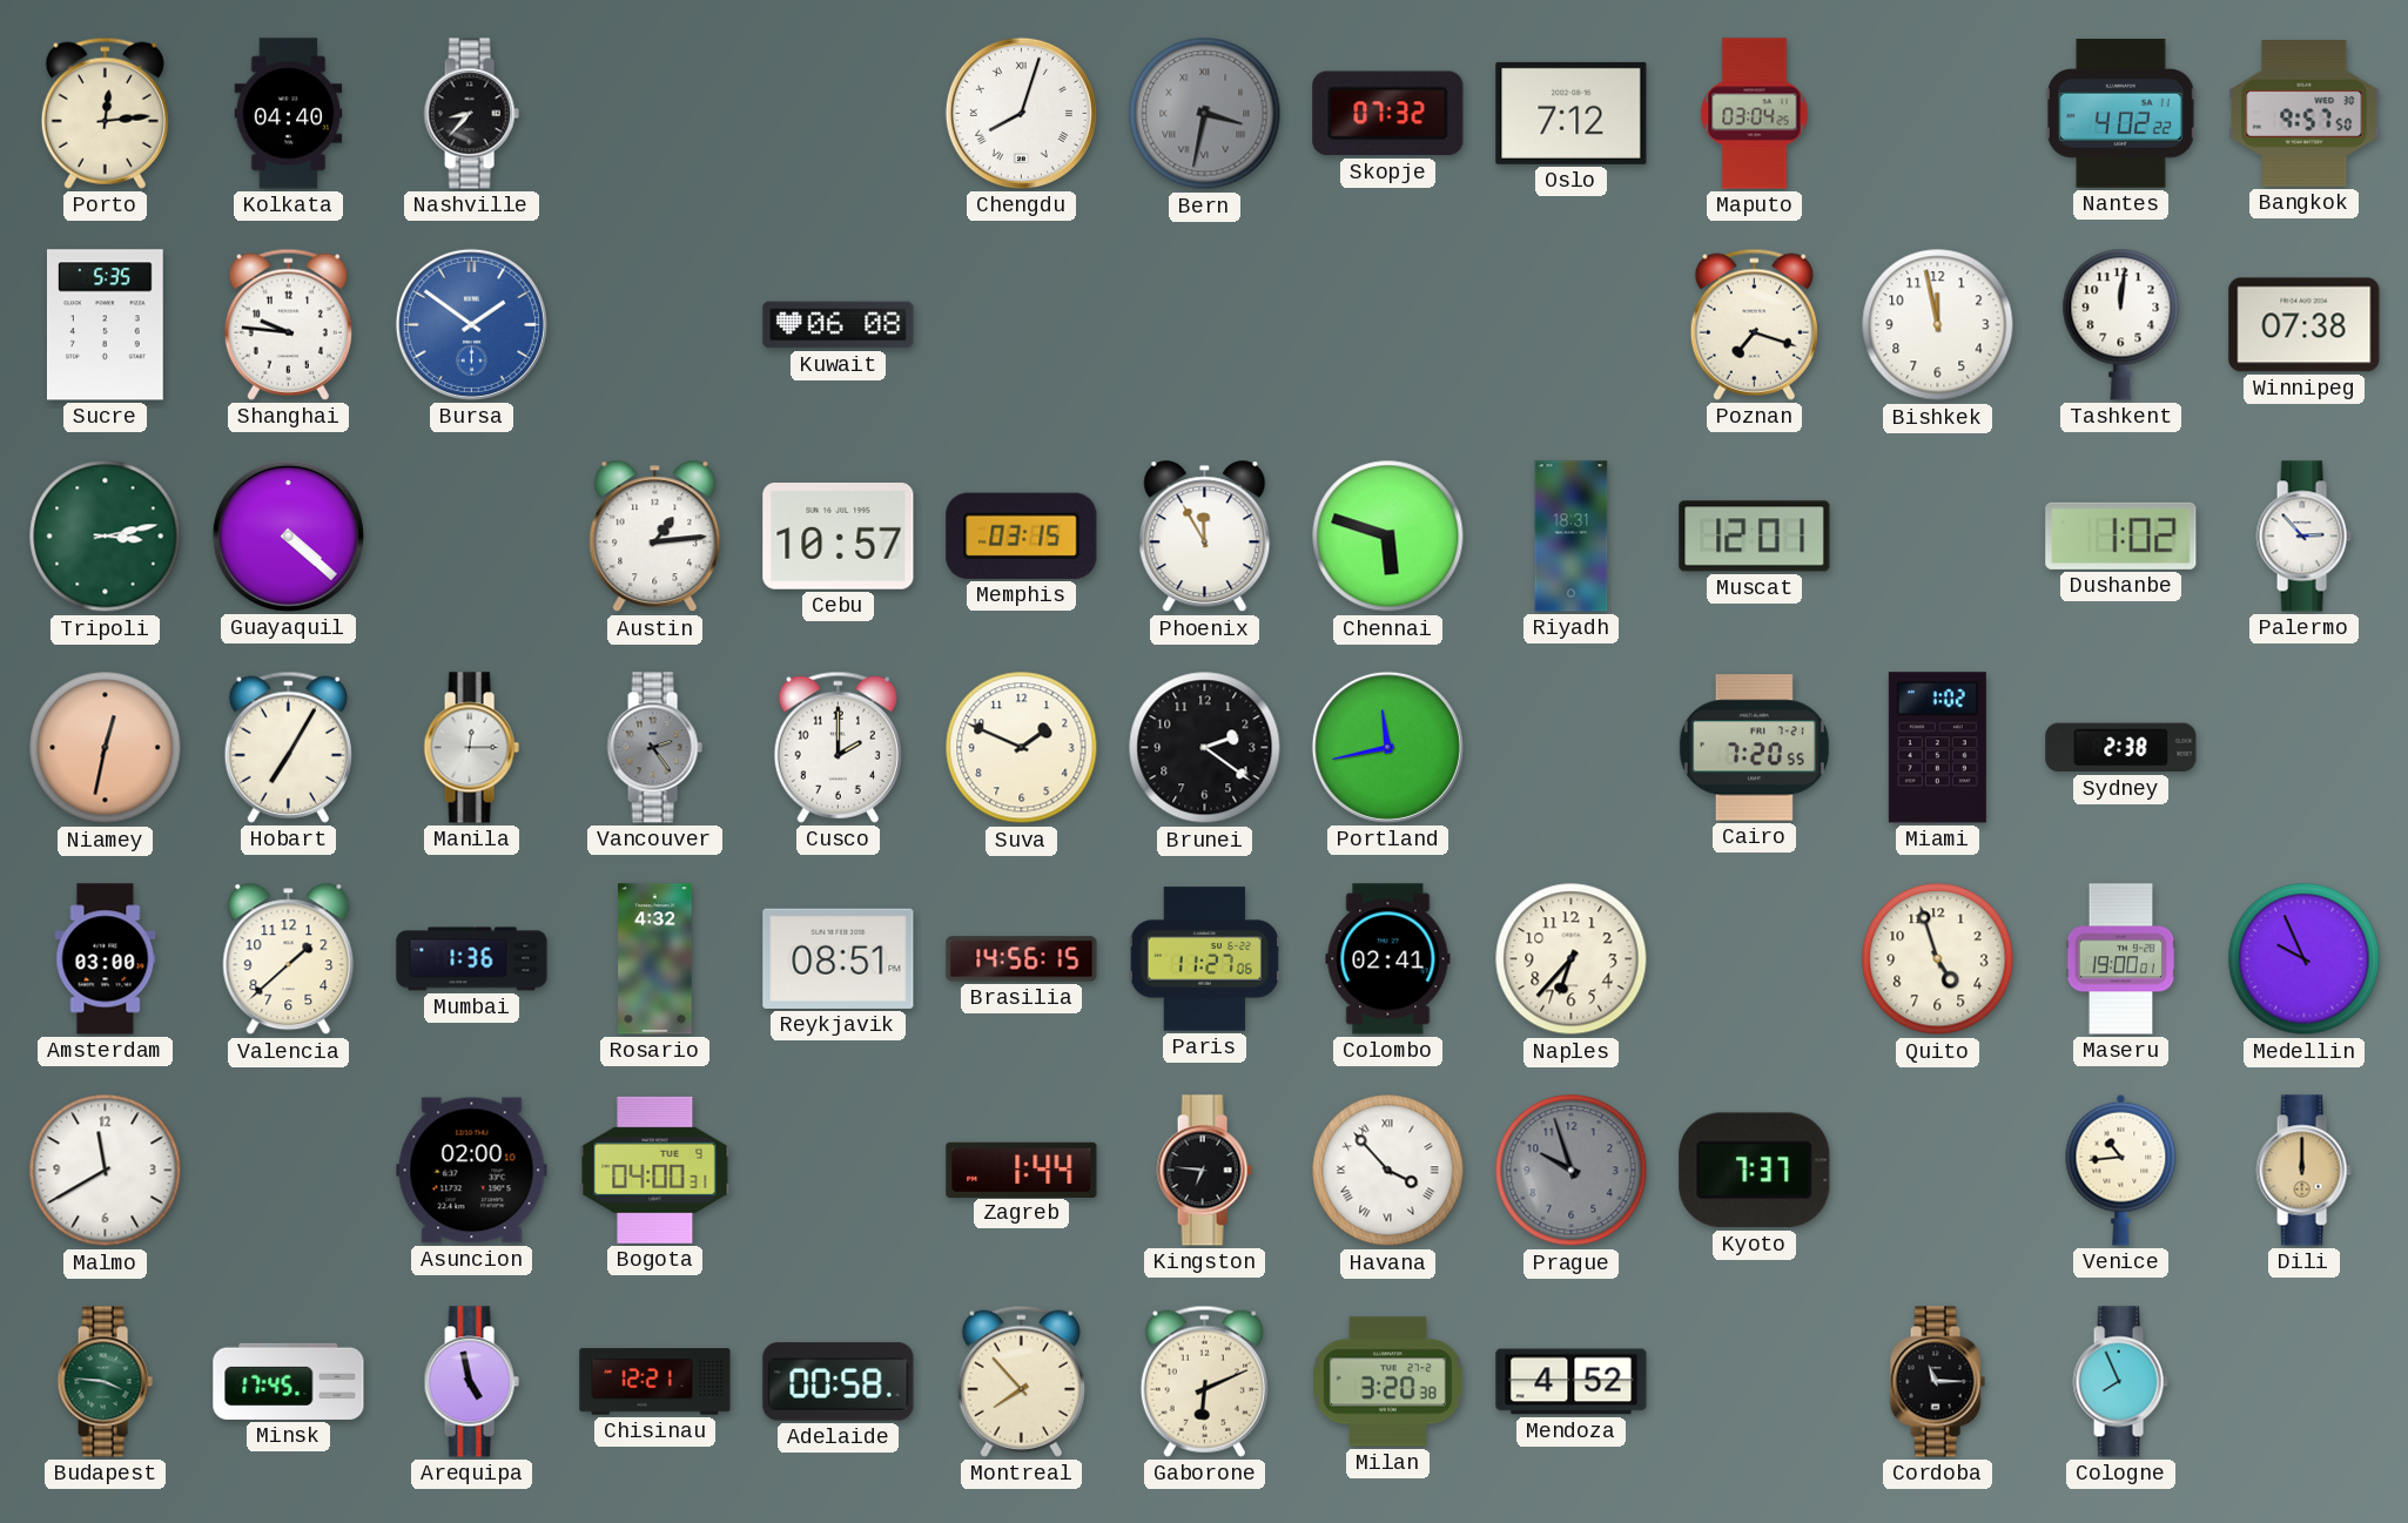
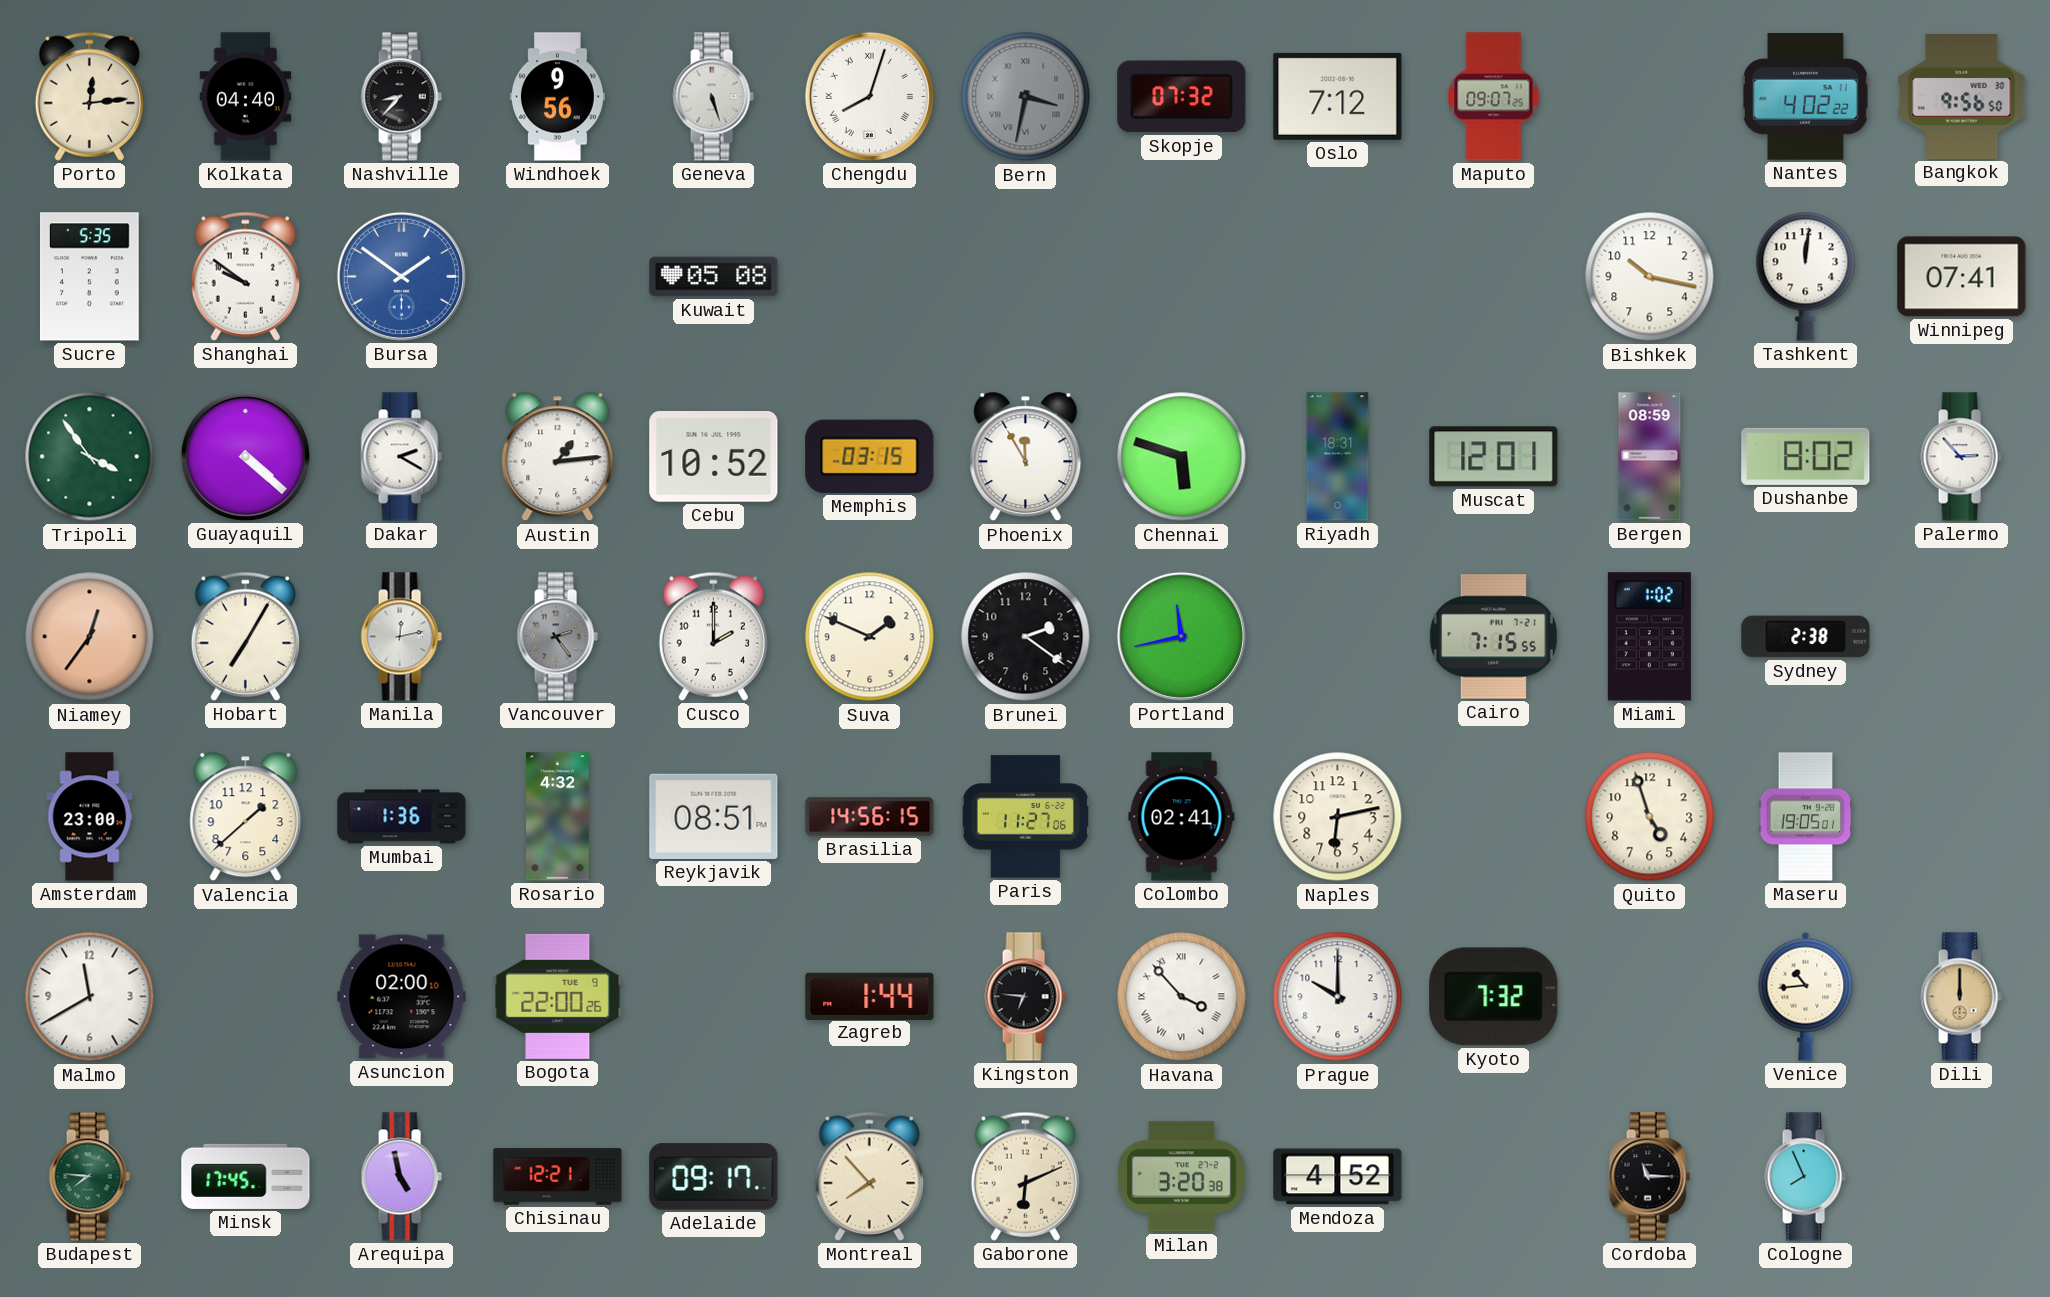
Windhoek: none -> 9:56 (557, 97)
Geneva: none -> 5:27 (713, 97)
Maputo: 03:04 -> 09:07 (1494, 97)
Bangkok: 9:57 -> 9:56 (1962, 97)
Shanghai: 9:46 -> 9:51 (245, 276)
Kuwait: 06:08 -> 05:08 (714, 277)
Poznan: 7:18 -> none (1754, 324)
Bishkek: 11:58 -> 10:17 (1650, 277)
Winnipeg: 07:38 -> 07:41 (1962, 277)
Tripoli: 3:13 -> 3:54 (90, 457)
Dakar: none -> 2:20 (401, 457)
Cebu: 10:57 -> 10:52 (714, 457)
Bergen: none -> 08:59 (1650, 457)
Dushanbe: 1:02 -> 8:02 (1806, 456)
Niamey: 12:32 -> 12:36 (90, 637)
Manila: 12:15 -> 12:13 (401, 637)
Cairo: 7:20 -> 7:15 (1493, 637)
Amsterdam: 03:00 -> 23:00 (90, 817)
Naples: 6:37 -> 6:13 (1338, 817)
Maseru: 19:00 -> 19:05 (1806, 817)
Medellin: 9:56 -> none (2305, 959)
Bogota: 04:00 -> 22:00 (558, 996)
Prague: 9:57 -> 10:00 (1338, 997)
Prague dial: grey -> white (1338, 997)
Kyoto: 7:37 -> 7:32 (1494, 997)
Budapest: 3:46 -> 7:46 (89, 1177)
Adelaide: 00:58 -> 09:17 (714, 1177)
